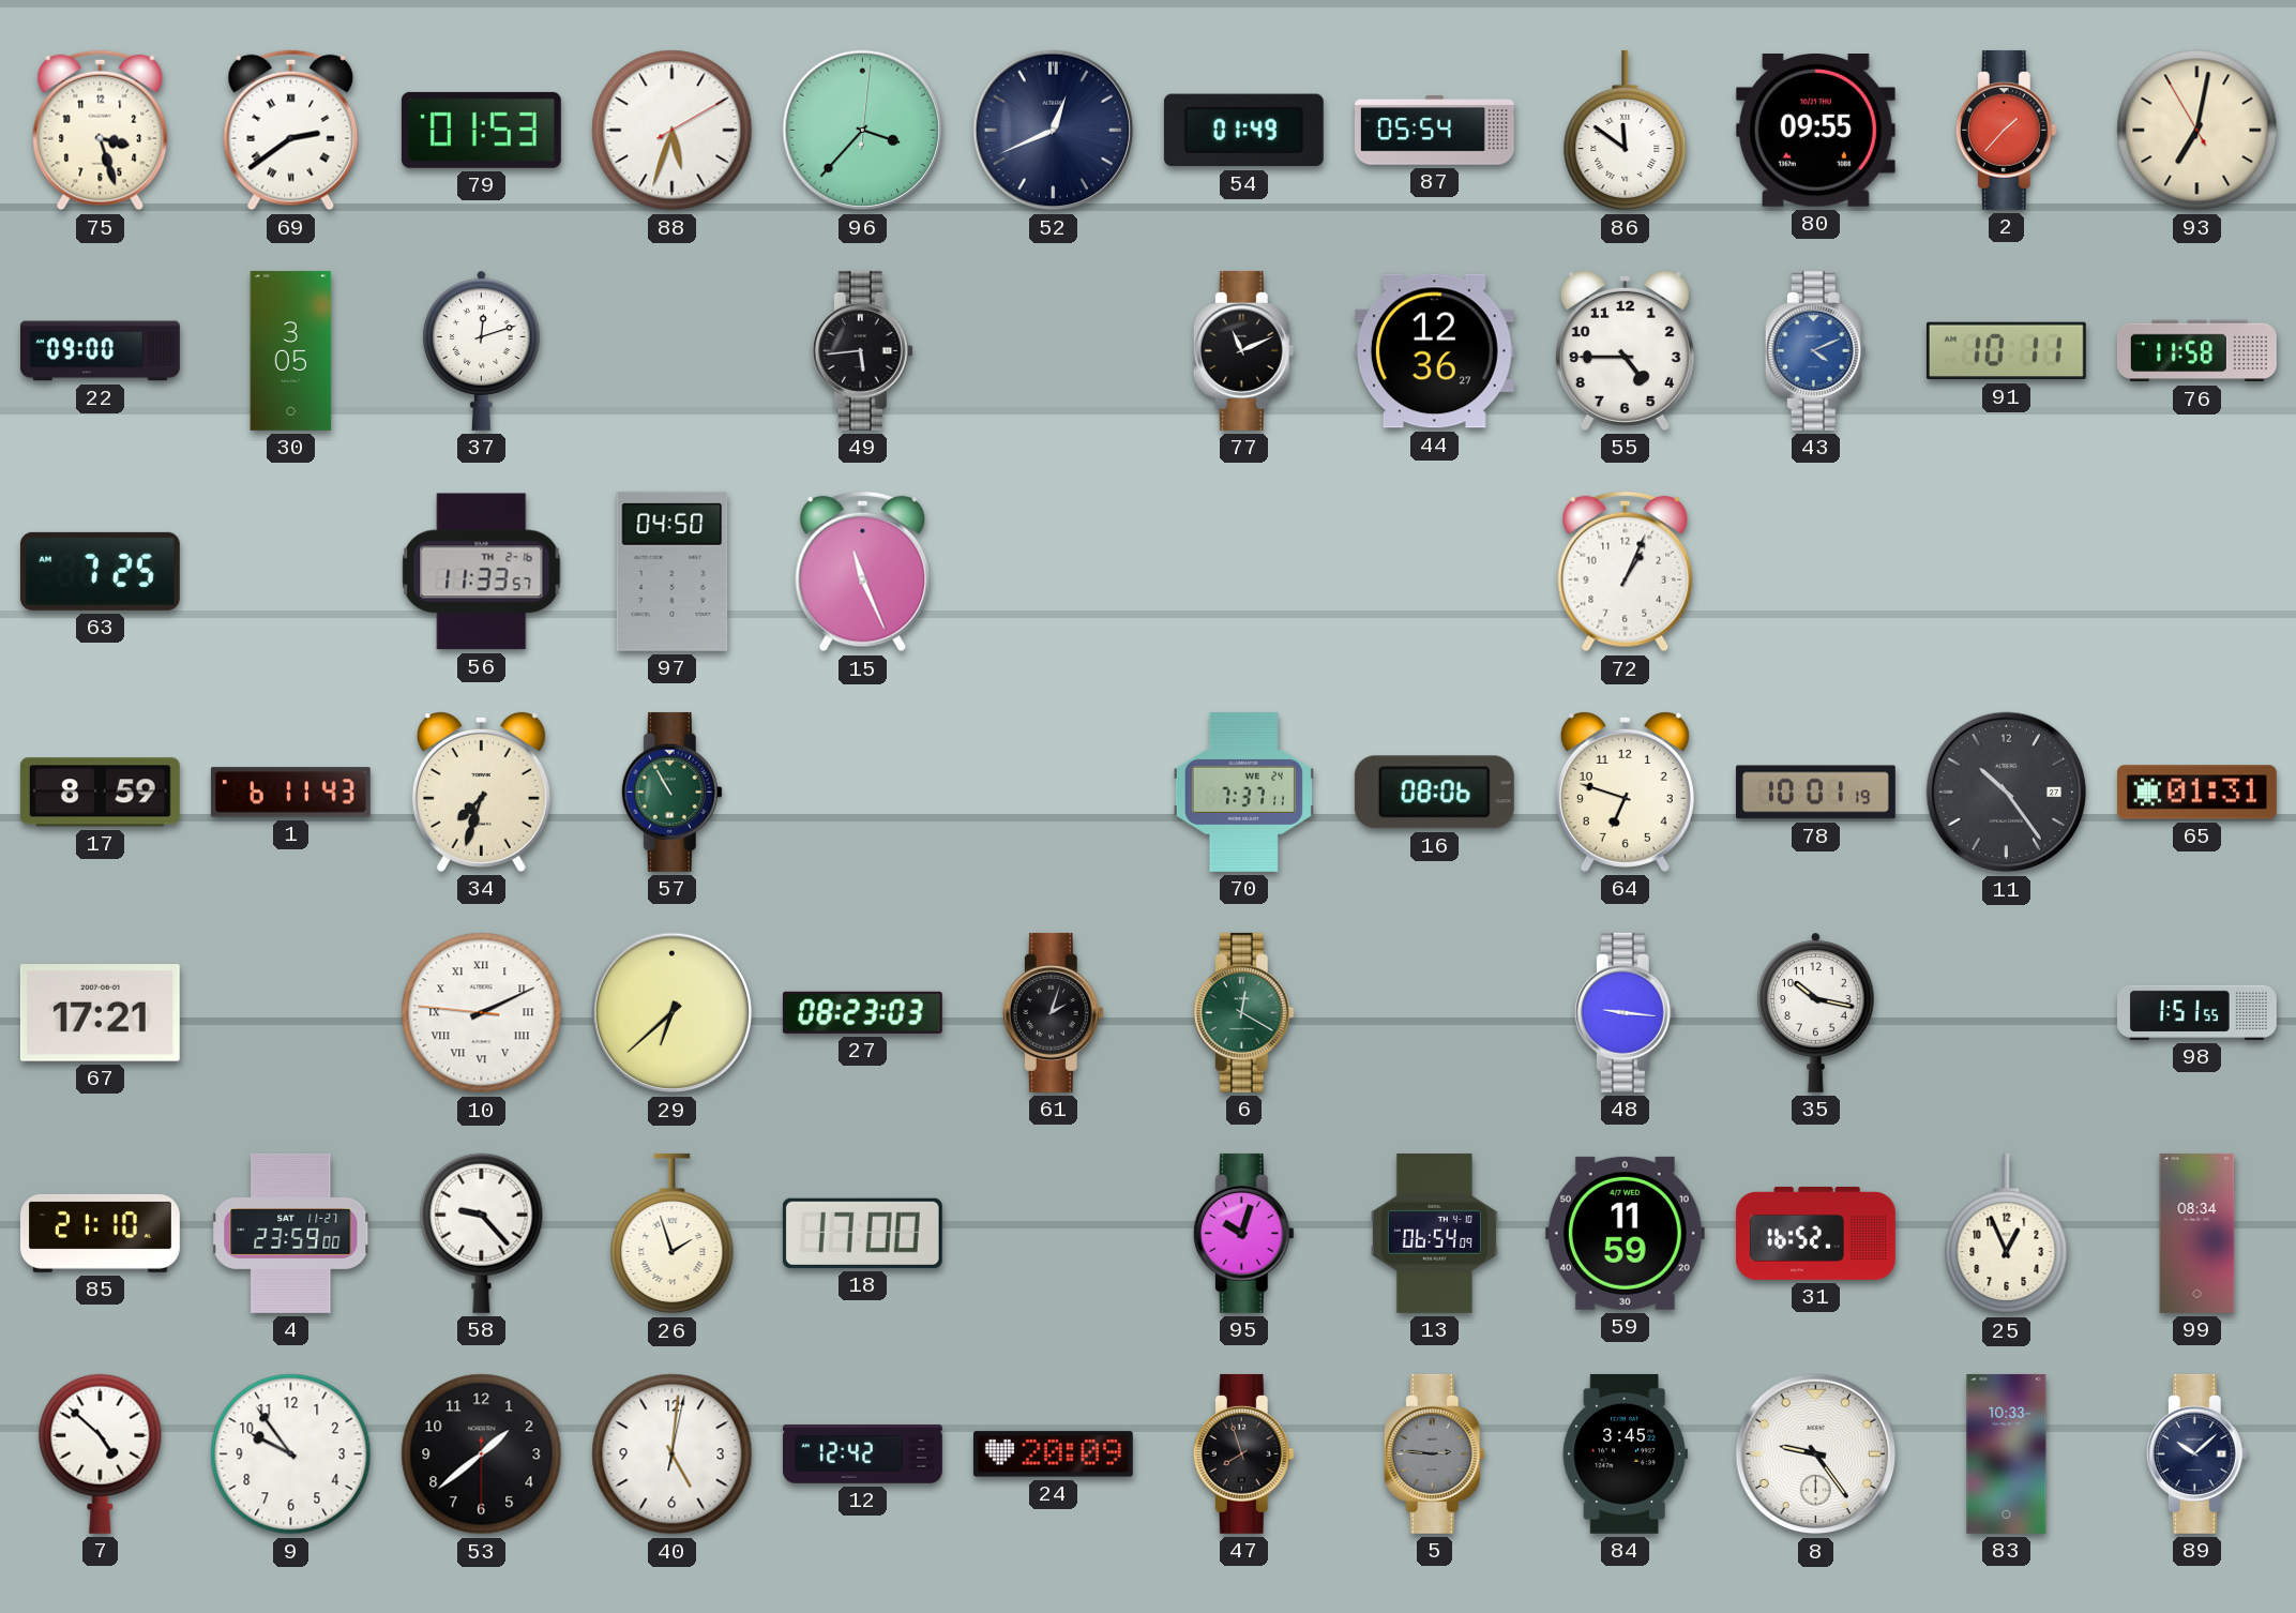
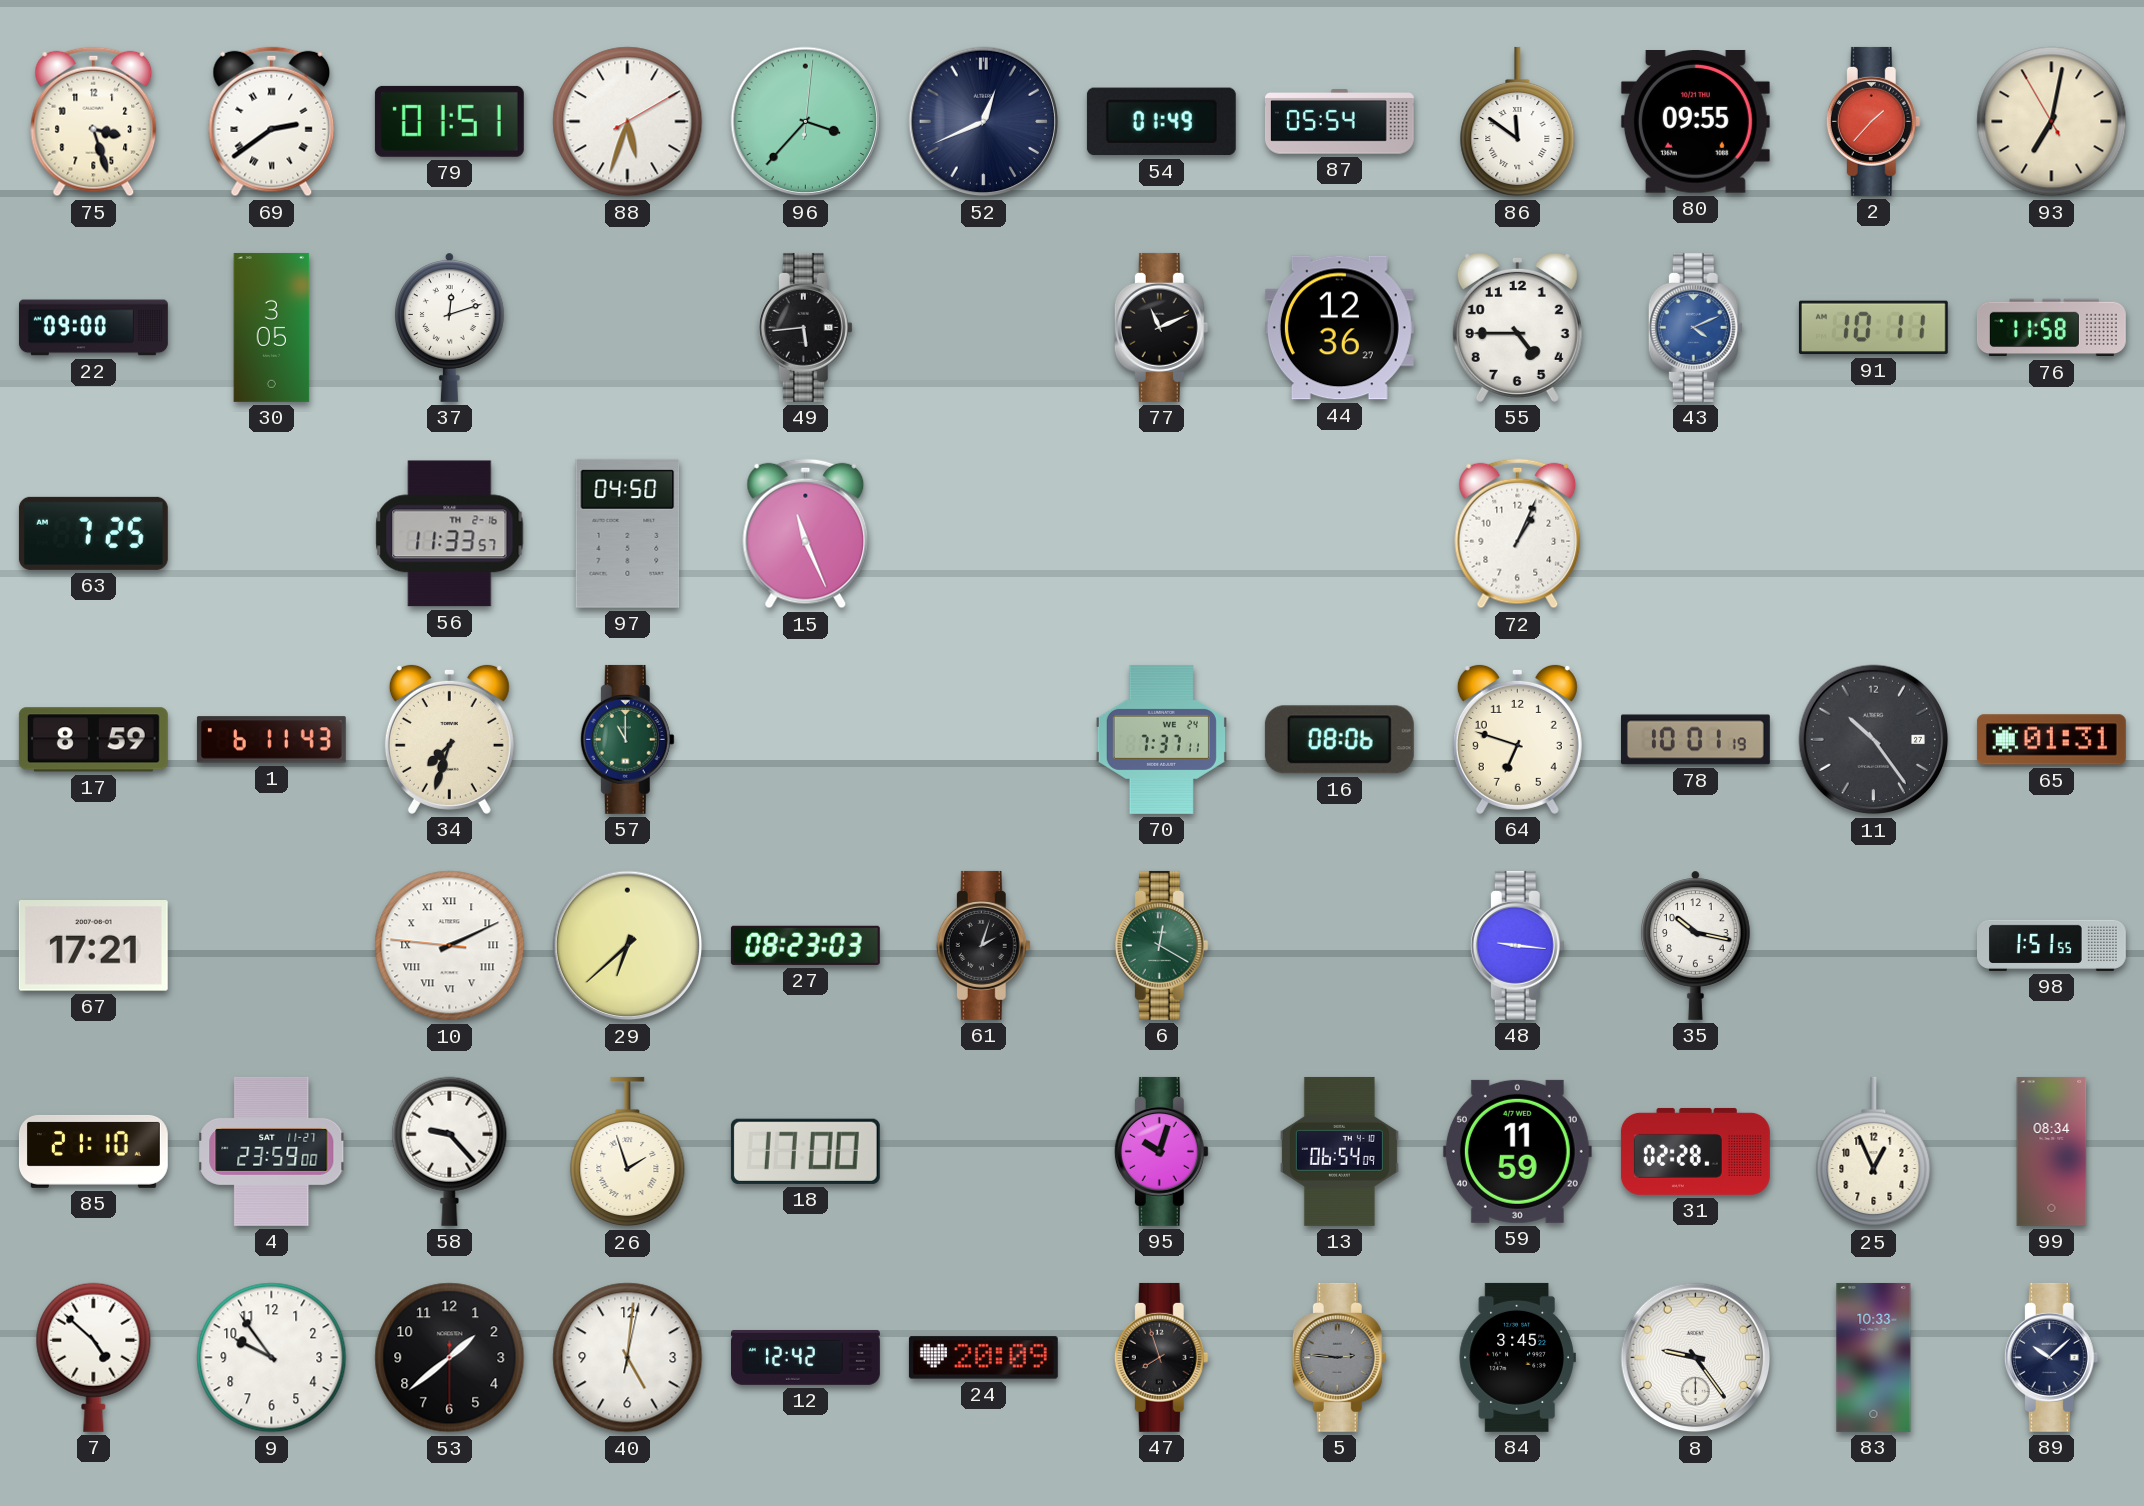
79: 01:53 -> 01:51 (449, 121)
57: 10:55 -> 11:00 (627, 739)
31: 16:52 -> 02:28 (1695, 1151)
